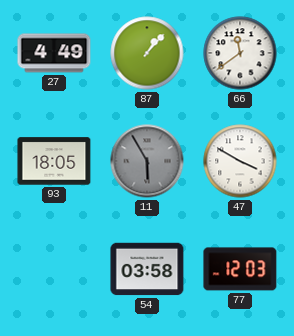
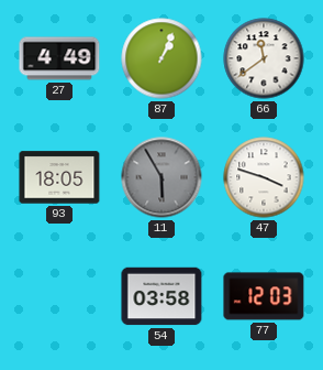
87: 1:07 -> 1:04 (161, 58)
47: 3:50 -> 3:48 (264, 177)
